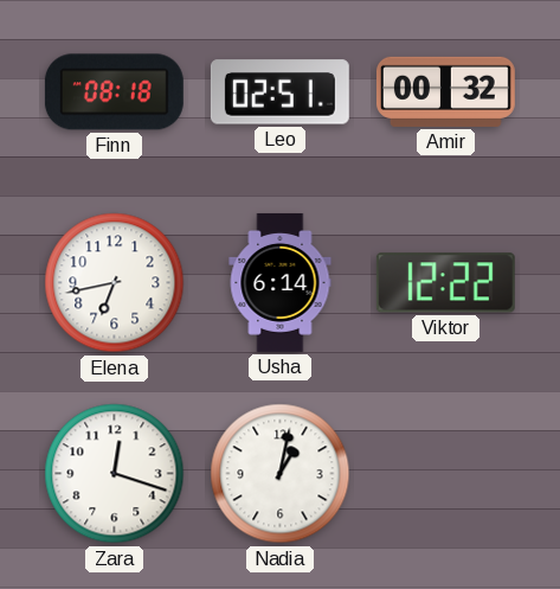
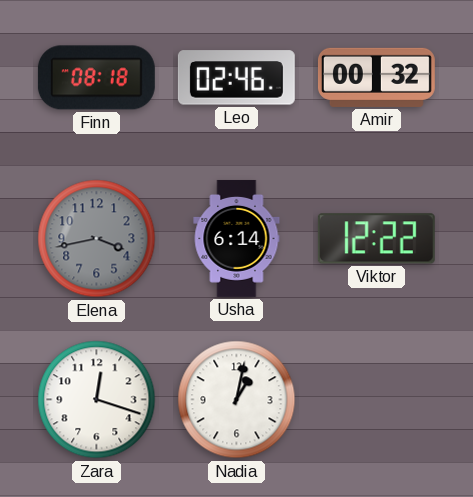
Leo: 02:51 -> 02:46 (236, 78)
Elena: 6:43 -> 3:43 (97, 239)
Elena dial: white -> grey (97, 239)
